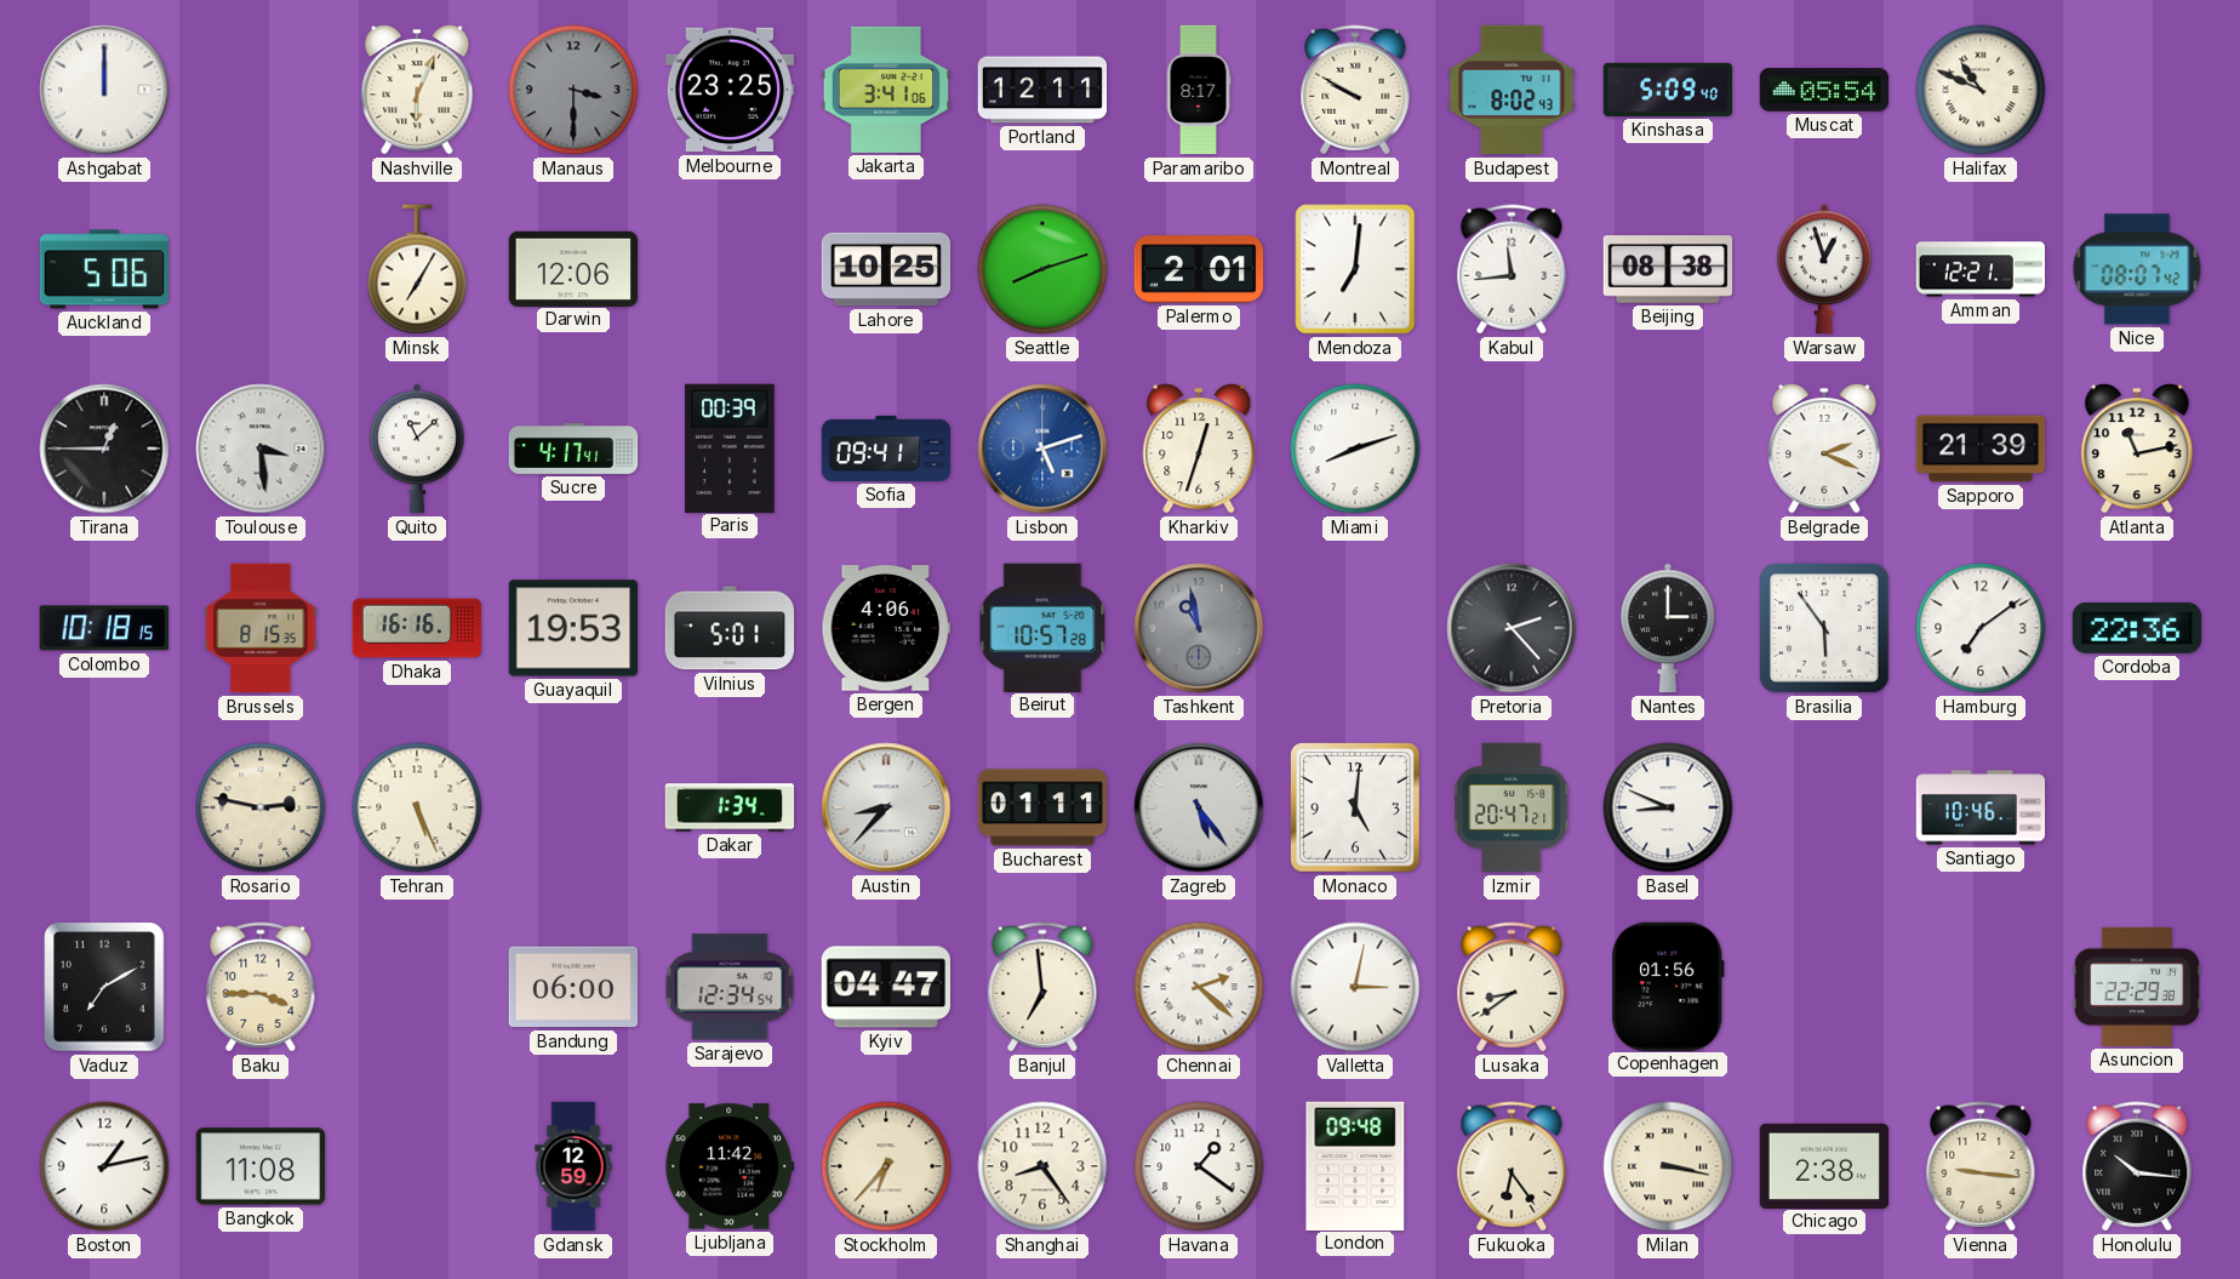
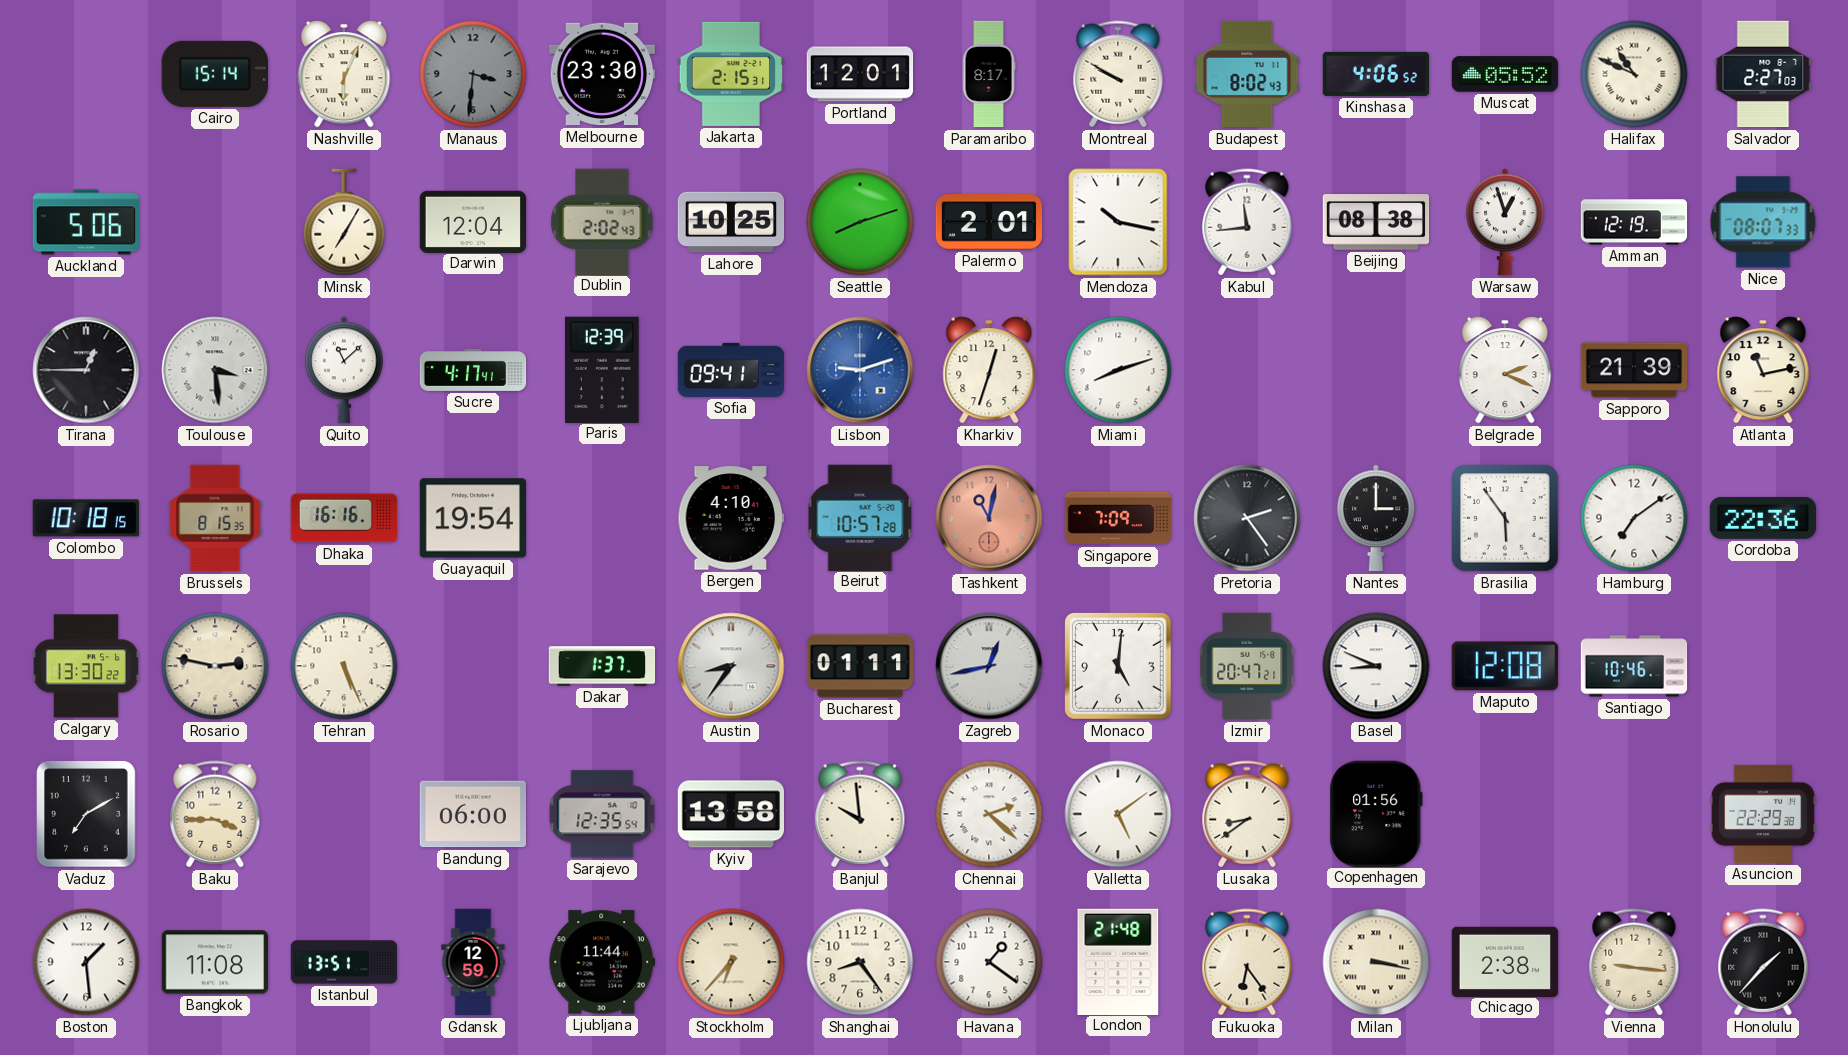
Ashgabat: 12:00 -> none (104, 90)
Cairo: none -> 15:14 (215, 74)
Manaus: 3:30 -> 3:31 (473, 74)
Melbourne: 23:25 -> 23:30 (601, 74)
Jakarta: 3:41 -> 2:15 (731, 74)
Portland: 12:11 -> 12:01 (860, 74)
Kinshasa: 5:09 -> 4:06 (1376, 74)
Muscat: 05:54 -> 05:52 (1505, 74)
Salvador: none -> 2:27 (1763, 74)
Darwin: 12:06 -> 12:04 (473, 221)
Dublin: none -> 2:02 (602, 221)
Mendoza: 7:01 -> 10:17 (1118, 222)
Amman: 12:21 -> 12:19 (1634, 222)
Nice: 08:07:42 -> 08:07:33 (1763, 222)
Paris: 00:39 -> 12:39 (602, 369)
Lisbon: 5:12 -> 9:12 (860, 370)
Guayaquil: 19:53 -> 19:54 (472, 518)
Vilnius: 5:01 -> none (730, 628)
Bergen: 4:06 -> 4:10 (731, 518)
Tashkent: 10:58 -> 11:02 (989, 518)
Tashkent dial: grey -> salmon (989, 518)
Singapore: none -> 7:09 (1118, 518)
Pretoria: 2:23 -> 2:24 (1247, 518)
Calgary: none -> 13:30 (86, 666)
Dakar: 1:34 -> 1:37 (602, 666)
Austin: 8:37 -> 8:36 (731, 666)
Zagreb: 5:24 -> 12:43 (989, 666)
Maputo: none -> 12:08 (1505, 666)
Sarajevo: 12:34 -> 12:35 (602, 814)
Kyiv: 04:47 -> 13:58 (730, 814)
Banjul: 6:59 -> 9:59 (860, 814)
Valletta: 3:02 -> 5:09 (1118, 814)
Boston: 1:13 -> 1:29 (86, 962)
Istanbul: none -> 13:51 (344, 962)
Ljubljana: 11:42 -> 11:44 (601, 962)
London: 09:48 -> 21:48 (1118, 961)
Honolulu: 10:16 -> 1:37 (1763, 962)
